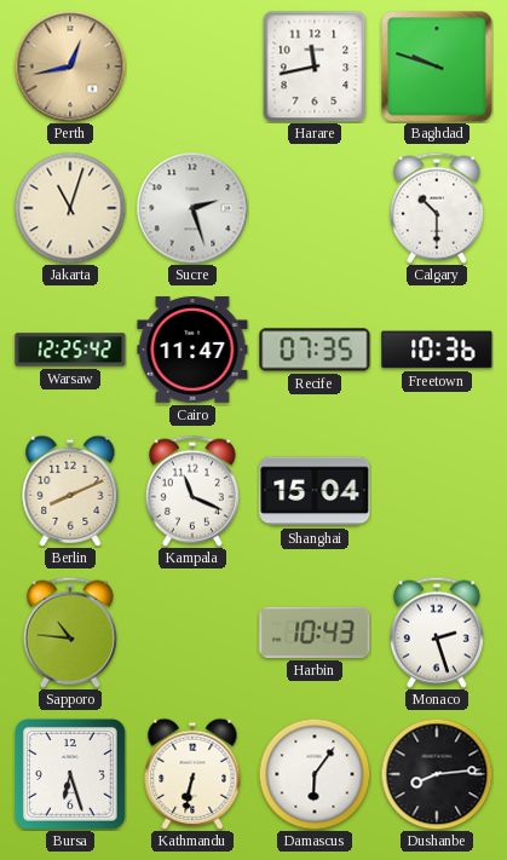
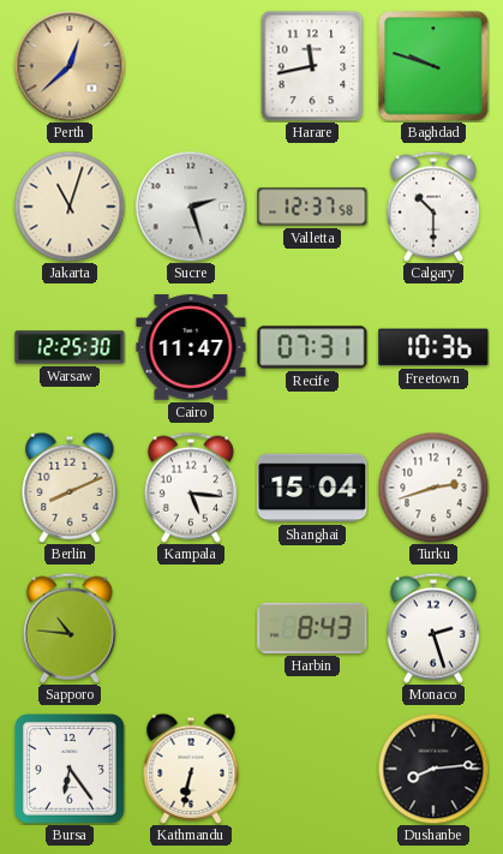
Perth: 12:43 -> 12:38 (70, 66)
Valletta: none -> 12:37 (312, 207)
Warsaw: 12:25:42 -> 12:25:30 (70, 347)
Recife: 07:35 -> 07:31 (312, 347)
Kampala: 11:19 -> 5:16 (191, 488)
Turku: none -> 2:42 (433, 488)
Harbin: 10:43 -> 8:43 (312, 628)
Bursa: 6:27 -> 6:24 (71, 770)
Damascus: 6:06 -> none (315, 774)
